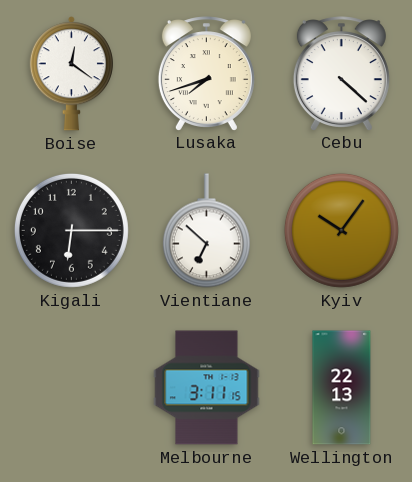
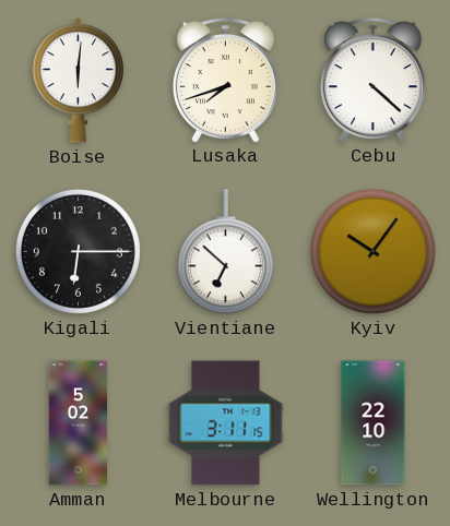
Boise: 12:21 -> 6:01 (78, 81)
Amman: none -> 5:02 (79, 423)
Wellington: 22:13 -> 22:10 (374, 423)
